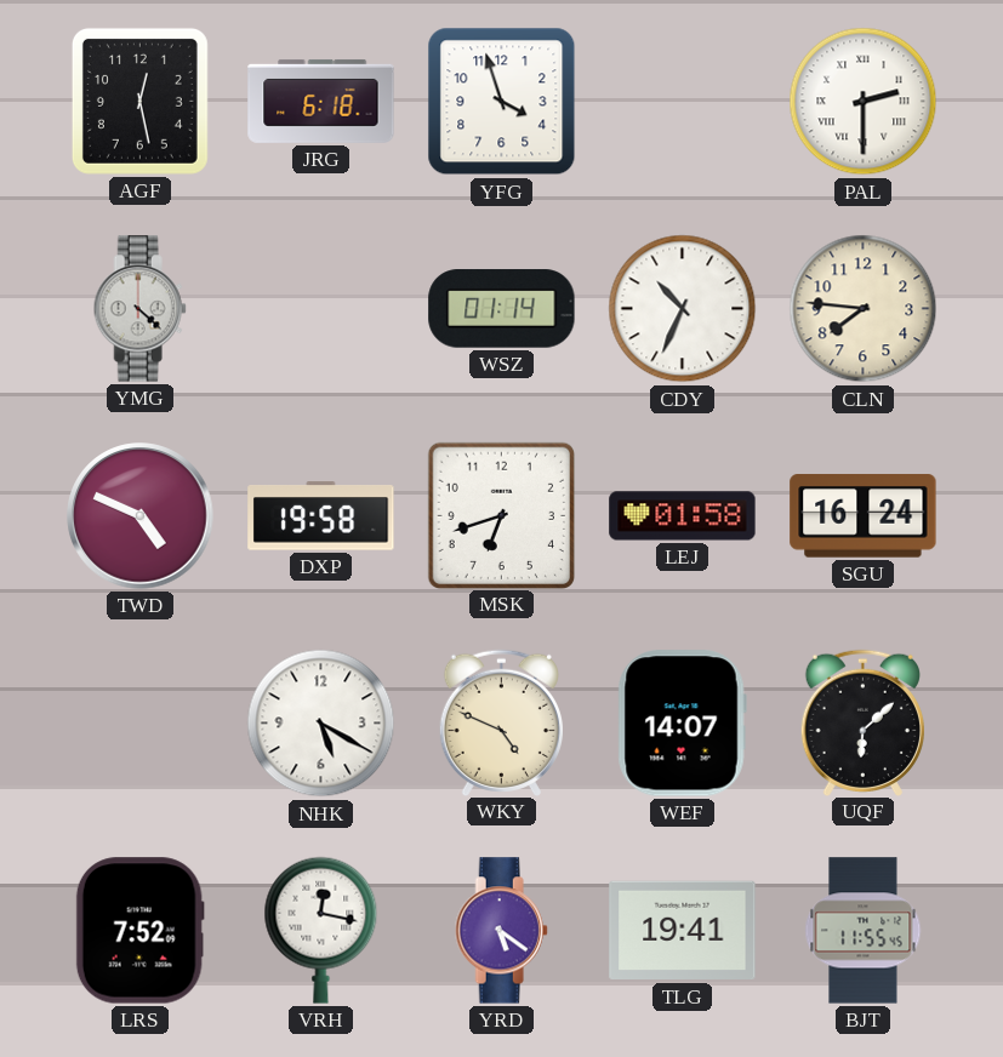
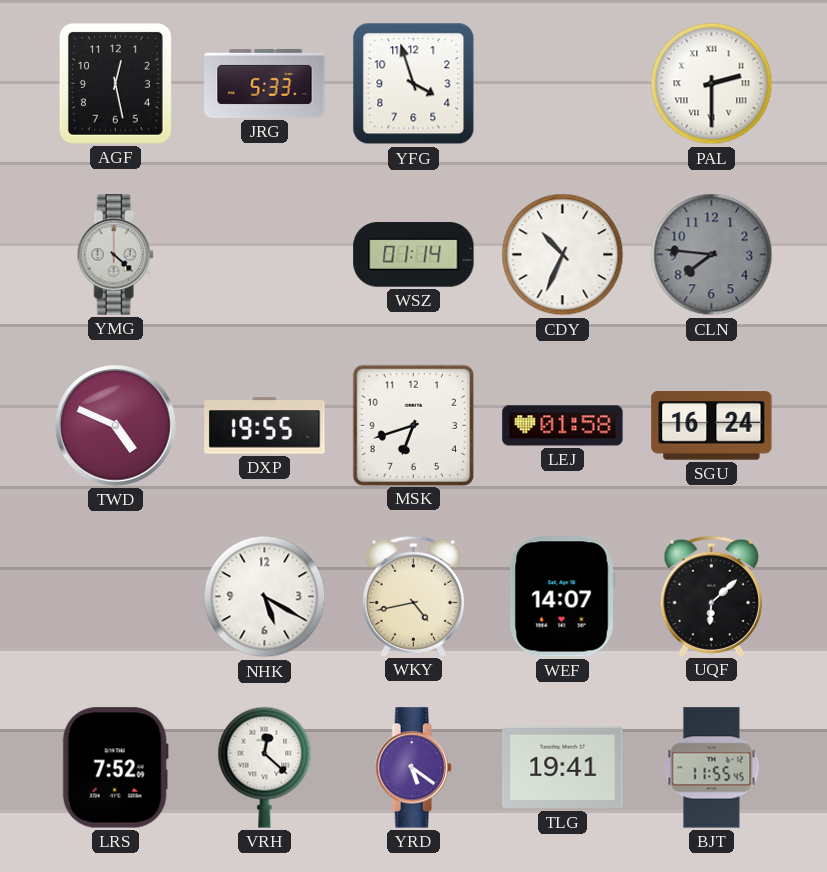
JRG: 6:18 -> 5:33 (265, 83)
CLN dial: cream -> grey (712, 255)
DXP: 19:58 -> 19:55 (265, 426)
WKY: 4:49 -> 4:43 (413, 596)
VRH: 12:17 -> 12:22 (265, 767)
